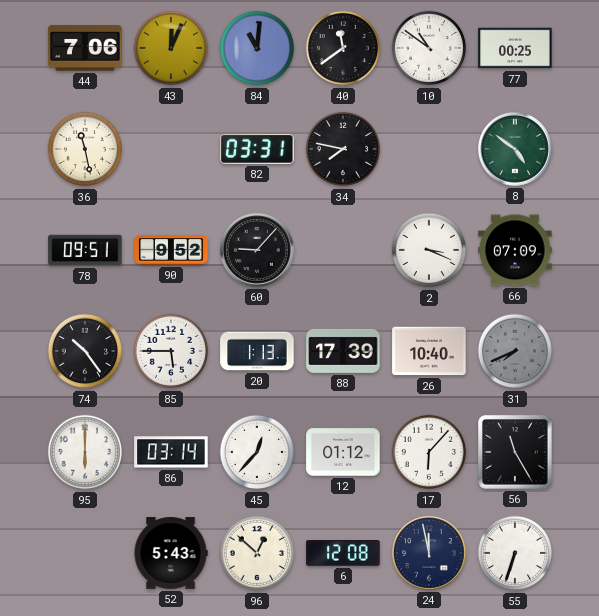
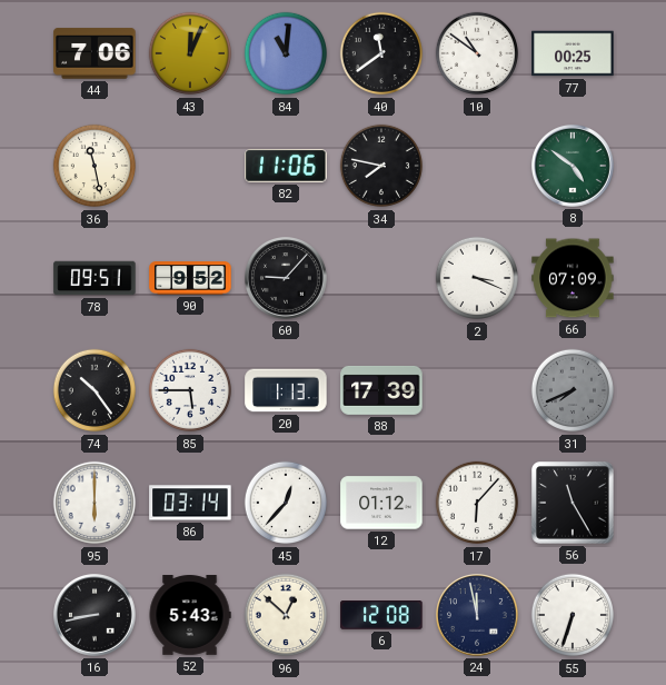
82: 03:31 -> 11:06 (286, 166)
26: 10:40 -> none (429, 351)
16: none -> 8:43 (96, 616)
